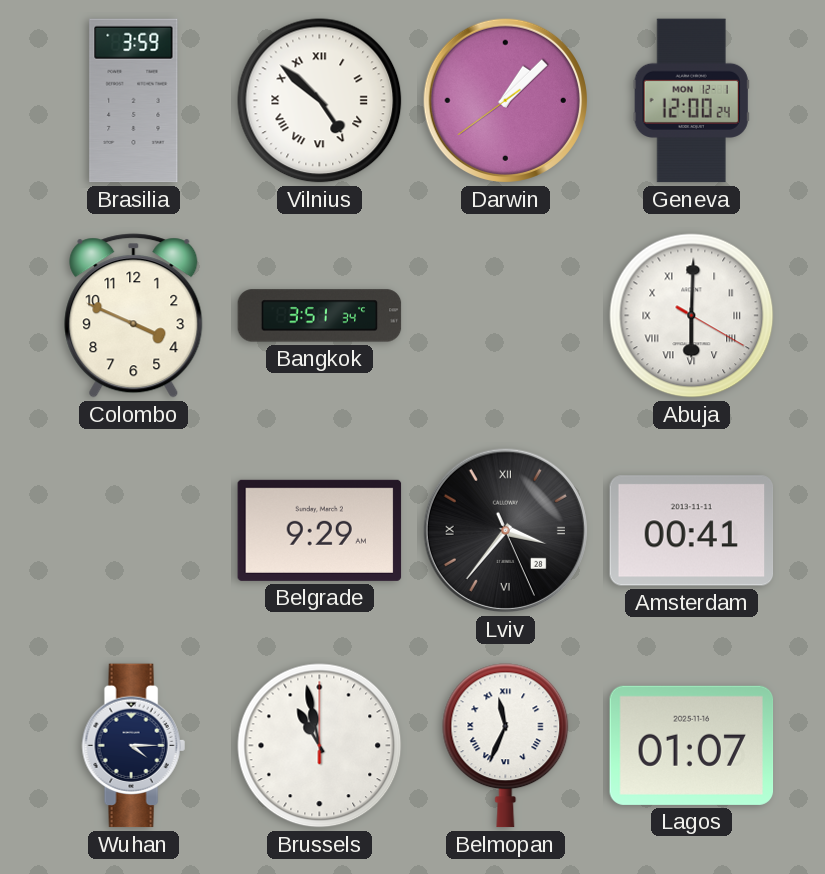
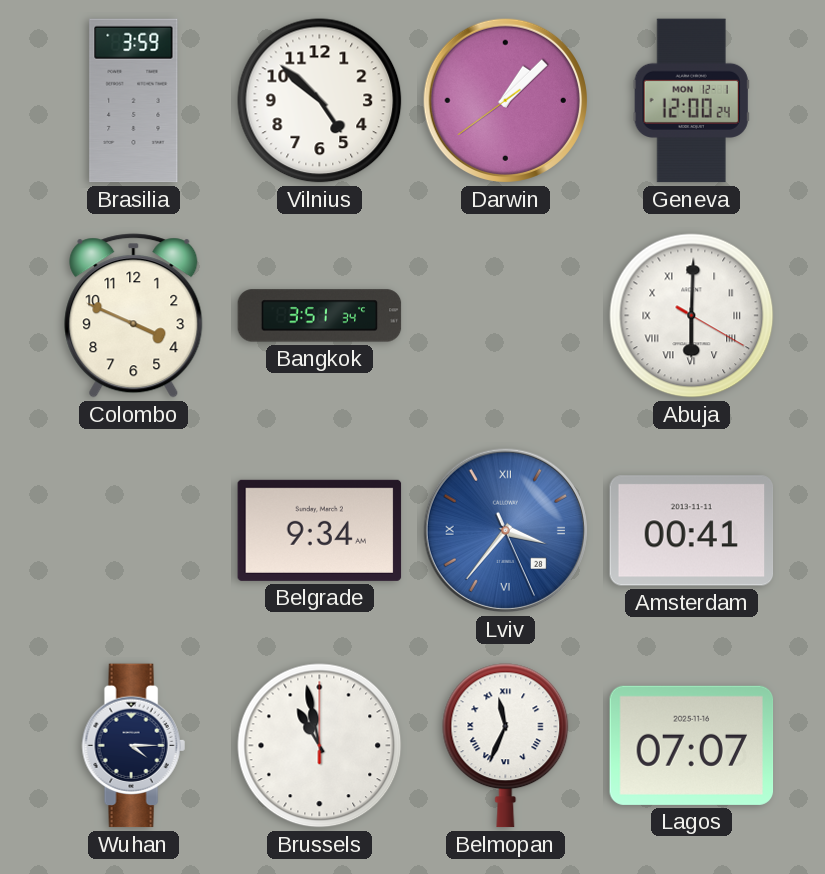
Vilnius numerals: Roman -> Arabic (320, 101)
Belgrade: 9:29 -> 9:34 (320, 530)
Lviv dial: black -> blue (505, 530)
Lagos: 01:07 -> 07:07 (692, 745)
